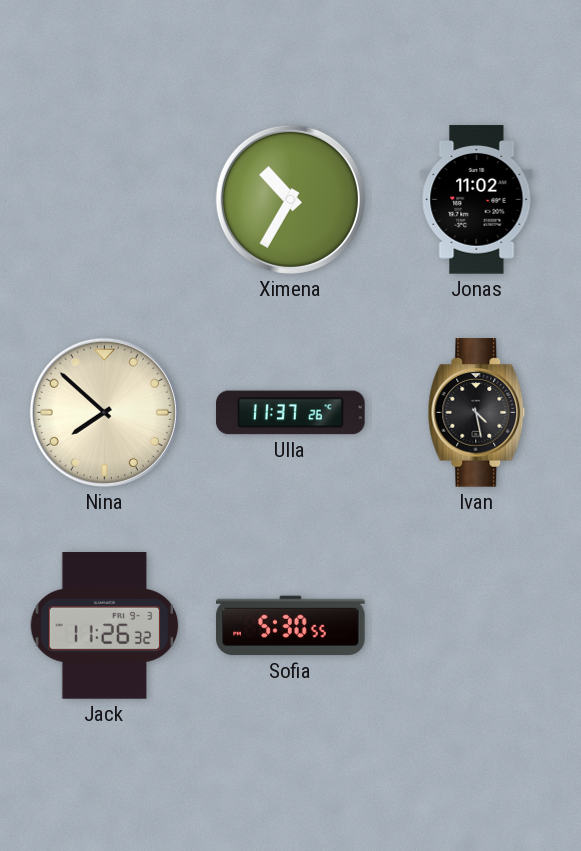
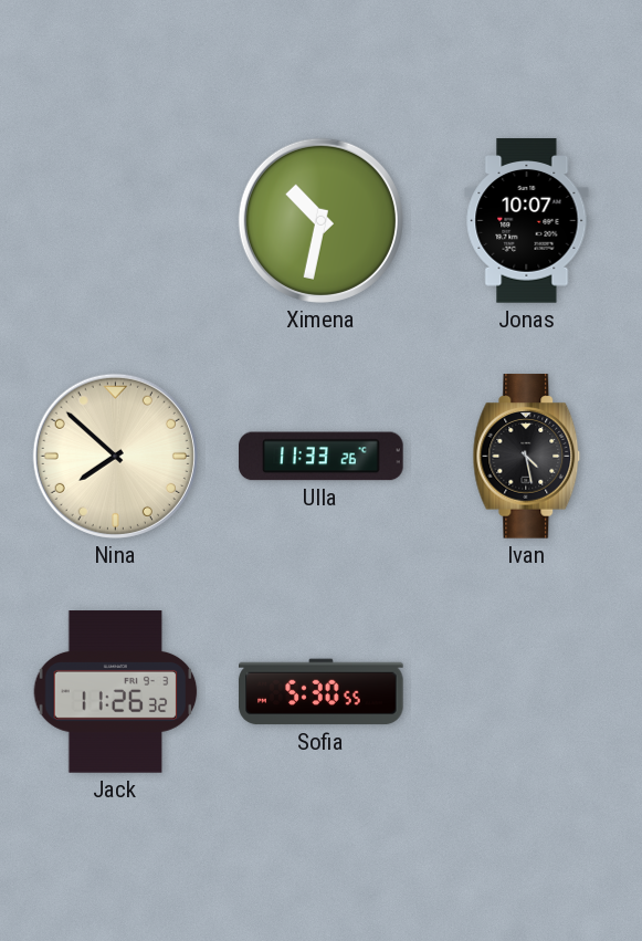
Ximena: 10:35 -> 10:32 (320, 220)
Jonas: 11:02 -> 10:07 (527, 221)
Ulla: 11:37 -> 11:33 (322, 457)
